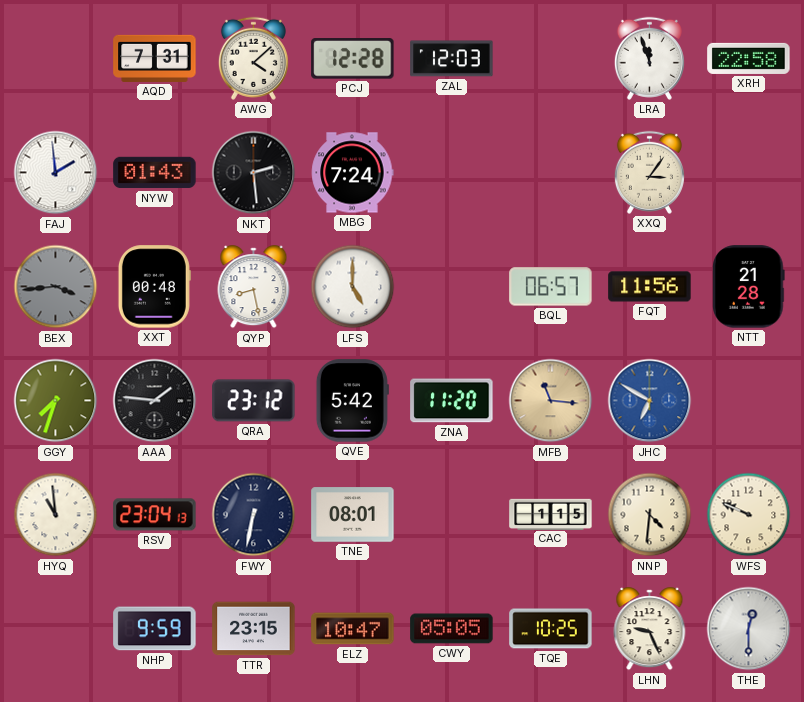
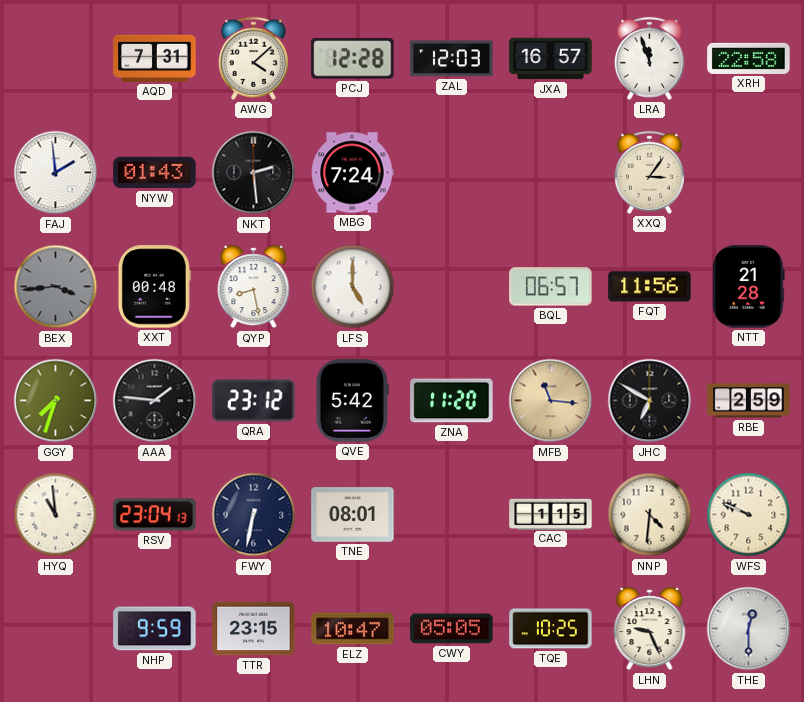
JXA: none -> 16:57 (551, 59)
JHC dial: blue -> black (650, 401)
RBE: none -> 2:59 (749, 401)
